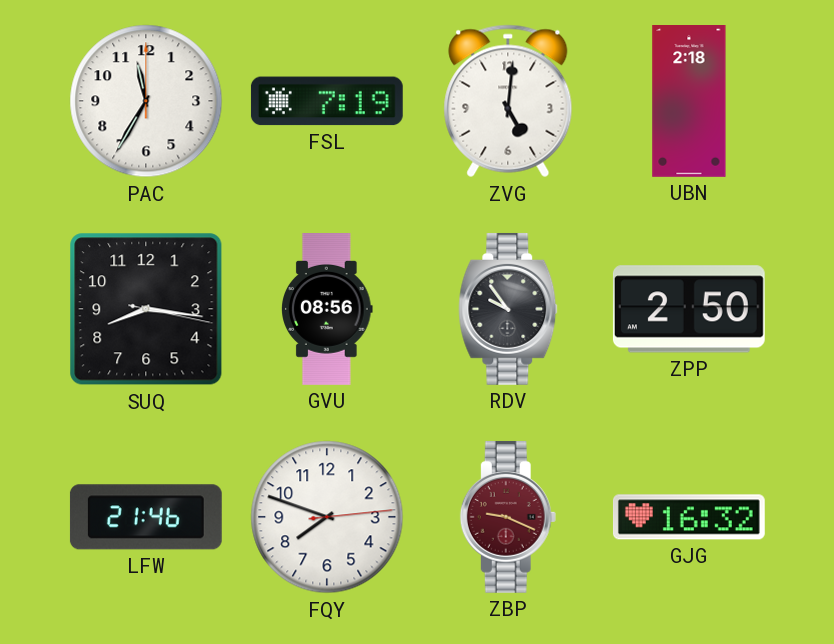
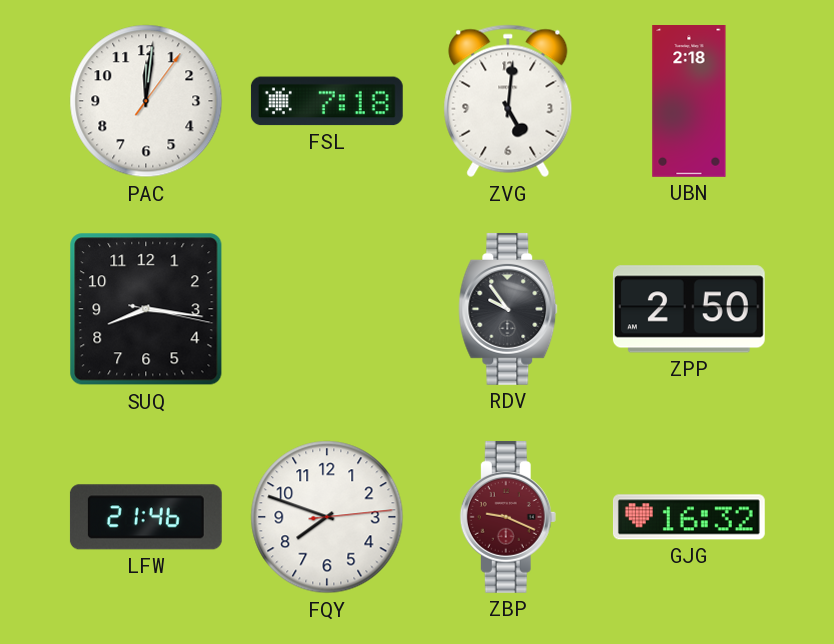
PAC: 11:35 -> 12:01 (146, 101)
FSL: 7:19 -> 7:18 (327, 101)
GVU: 08:56 -> none (327, 310)
